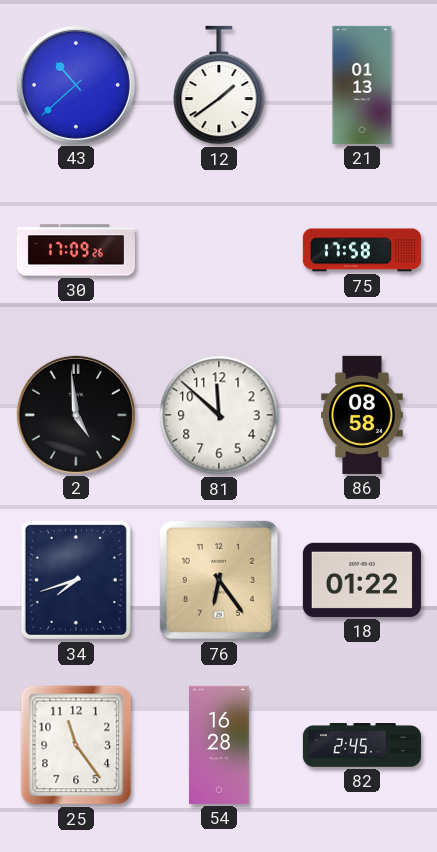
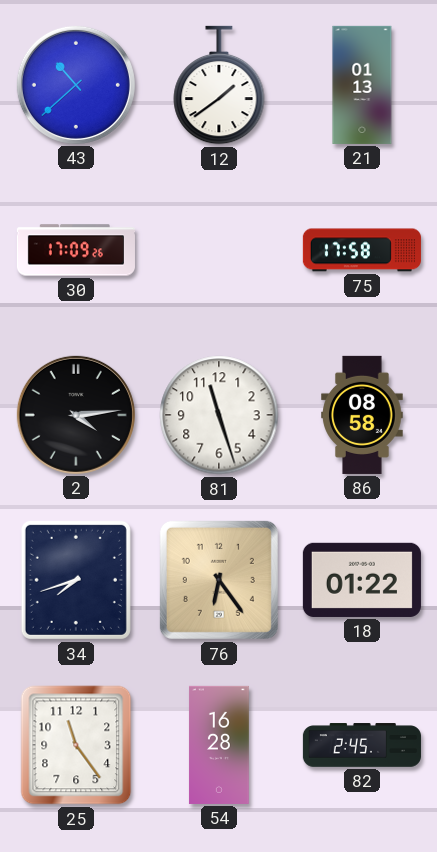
2: 4:59 -> 4:14 (76, 415)
81: 11:52 -> 11:27 (219, 415)
